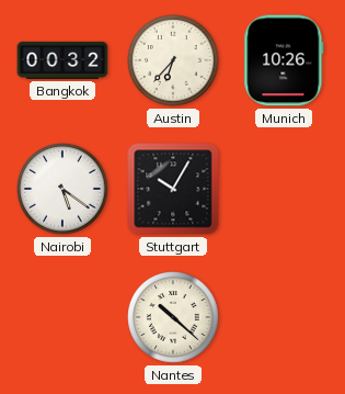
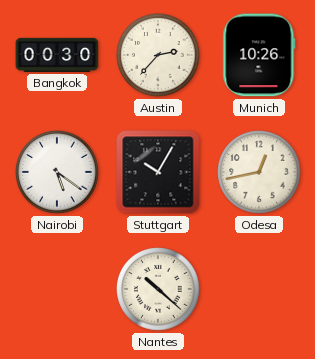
Bangkok: 00:32 -> 00:30 (57, 55)
Austin: 6:37 -> 2:37 (158, 55)
Odesa: none -> 12:43 (259, 172)
